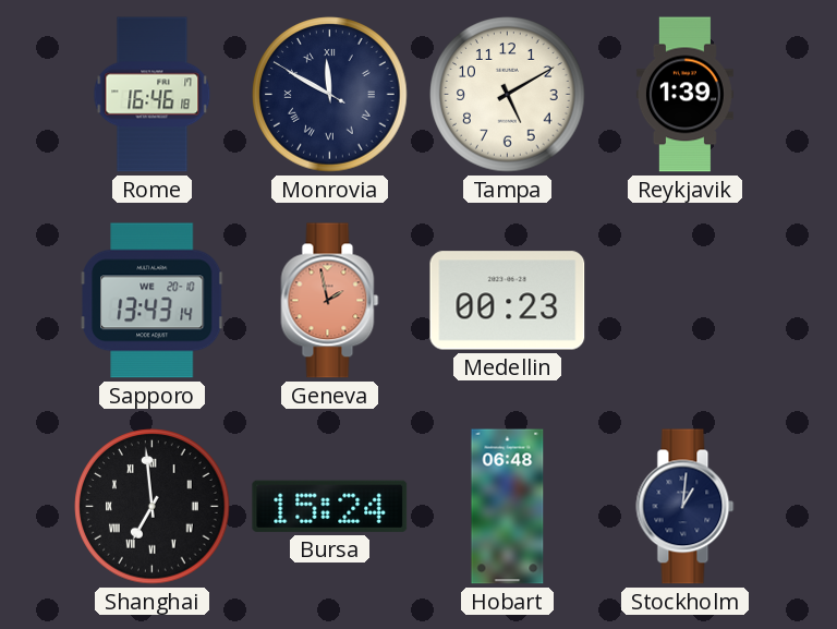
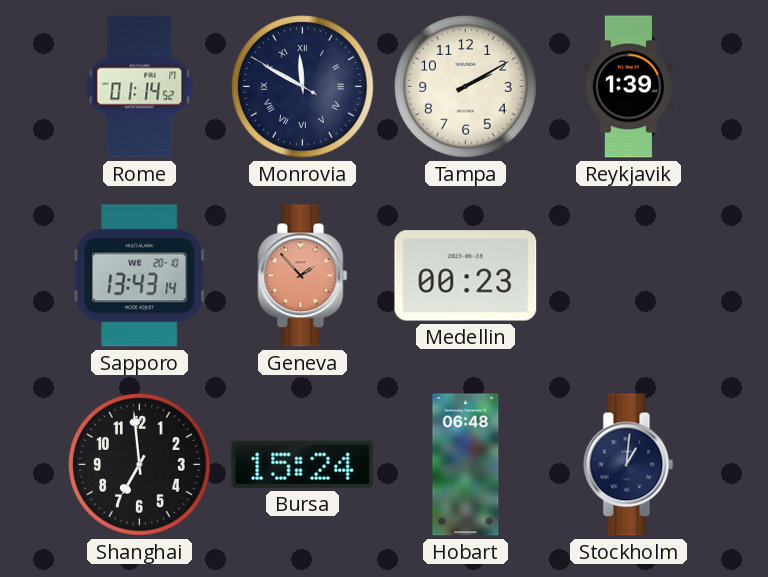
Rome: 16:46 -> 01:14 (140, 87)
Tampa: 5:10 -> 2:10 (466, 87)
Geneva: 1:58 -> 1:53 (303, 276)
Shanghai numerals: Roman -> Arabic (140, 465)
